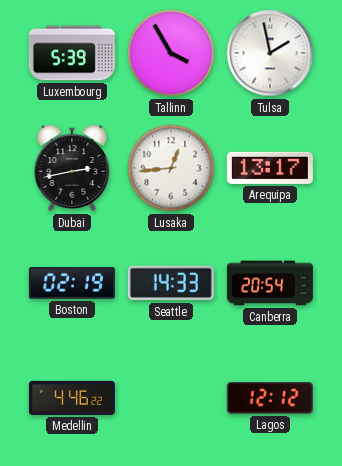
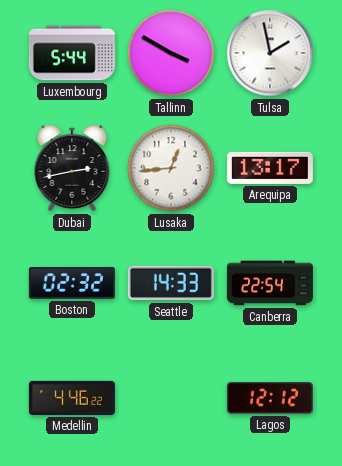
Luxembourg: 5:39 -> 5:44 (72, 53)
Tallinn: 3:55 -> 3:50 (171, 53)
Boston: 02:19 -> 02:32 (72, 283)
Canberra: 20:54 -> 22:54 (270, 283)
